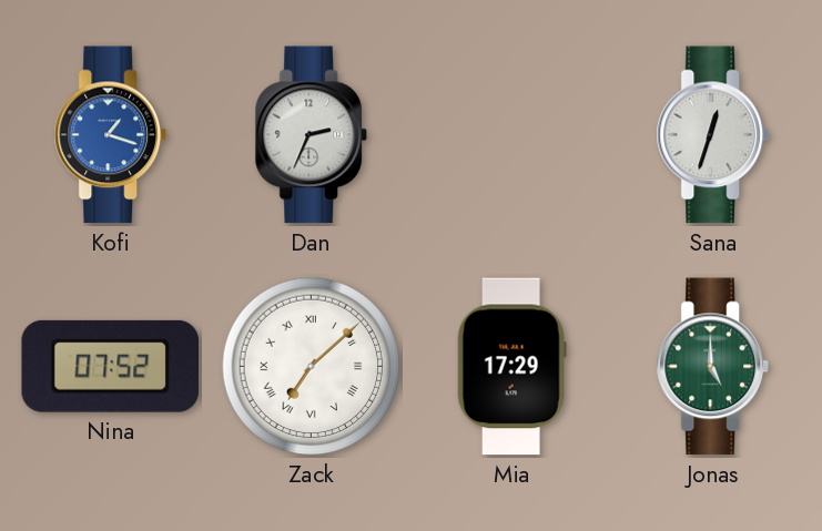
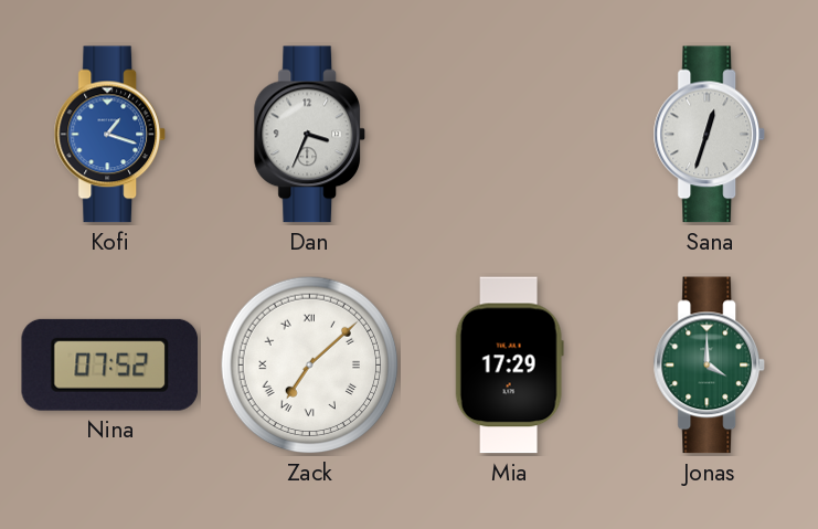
Dan: 2:34 -> 3:34 (309, 135)
Jonas: 5:00 -> 4:00 (709, 366)
